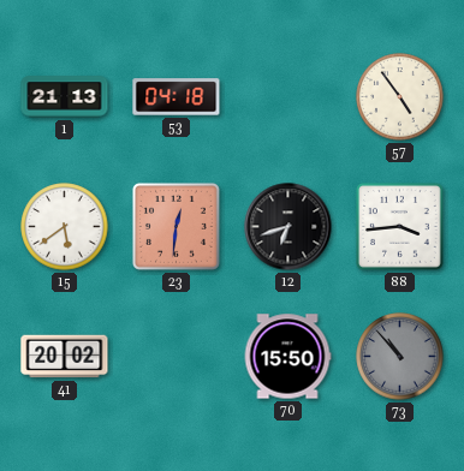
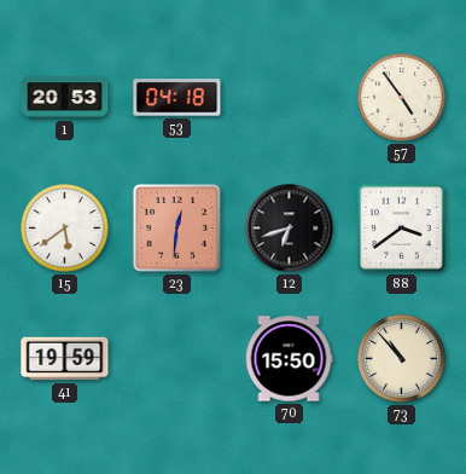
1: 21:13 -> 20:53 (65, 98)
88: 3:44 -> 3:39 (402, 229)
41: 20:02 -> 19:59 (65, 359)
73 dial: grey -> cream (402, 359)
